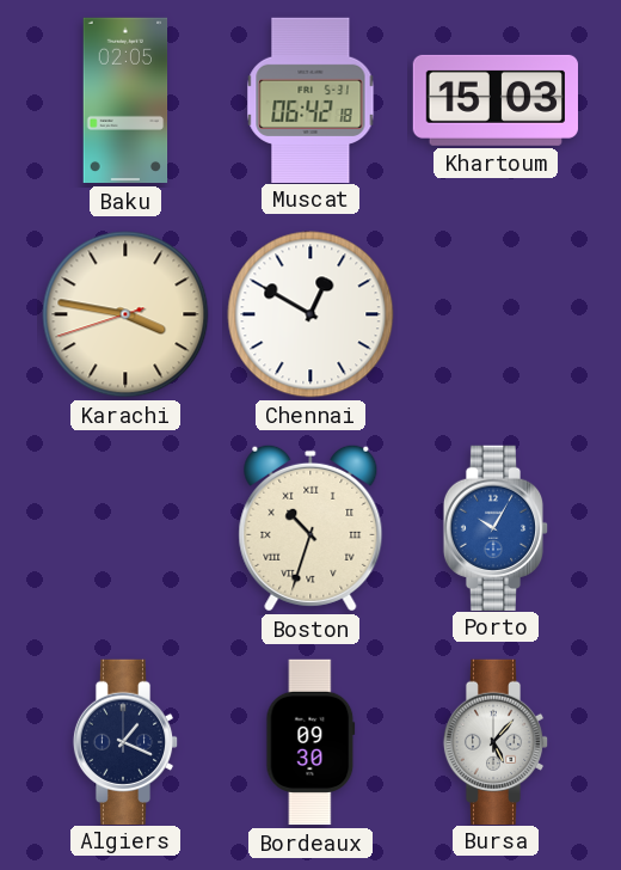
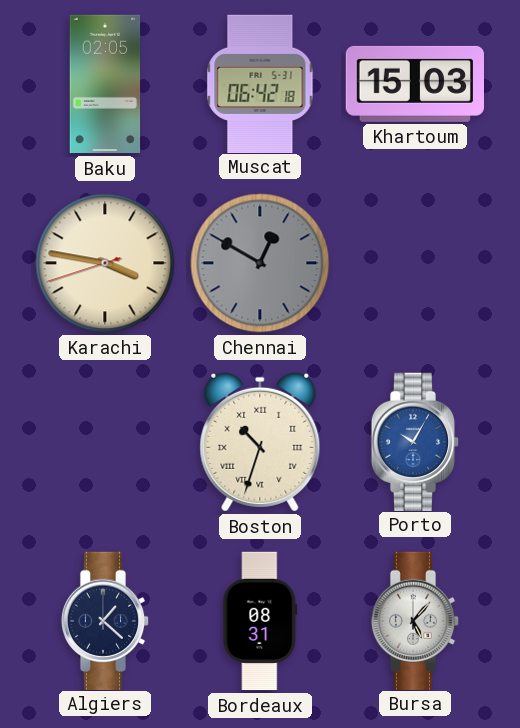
Chennai dial: white -> grey (260, 263)
Algiers: 1:19 -> 1:22 (105, 620)
Bordeaux: 09:30 -> 08:31 (260, 621)
